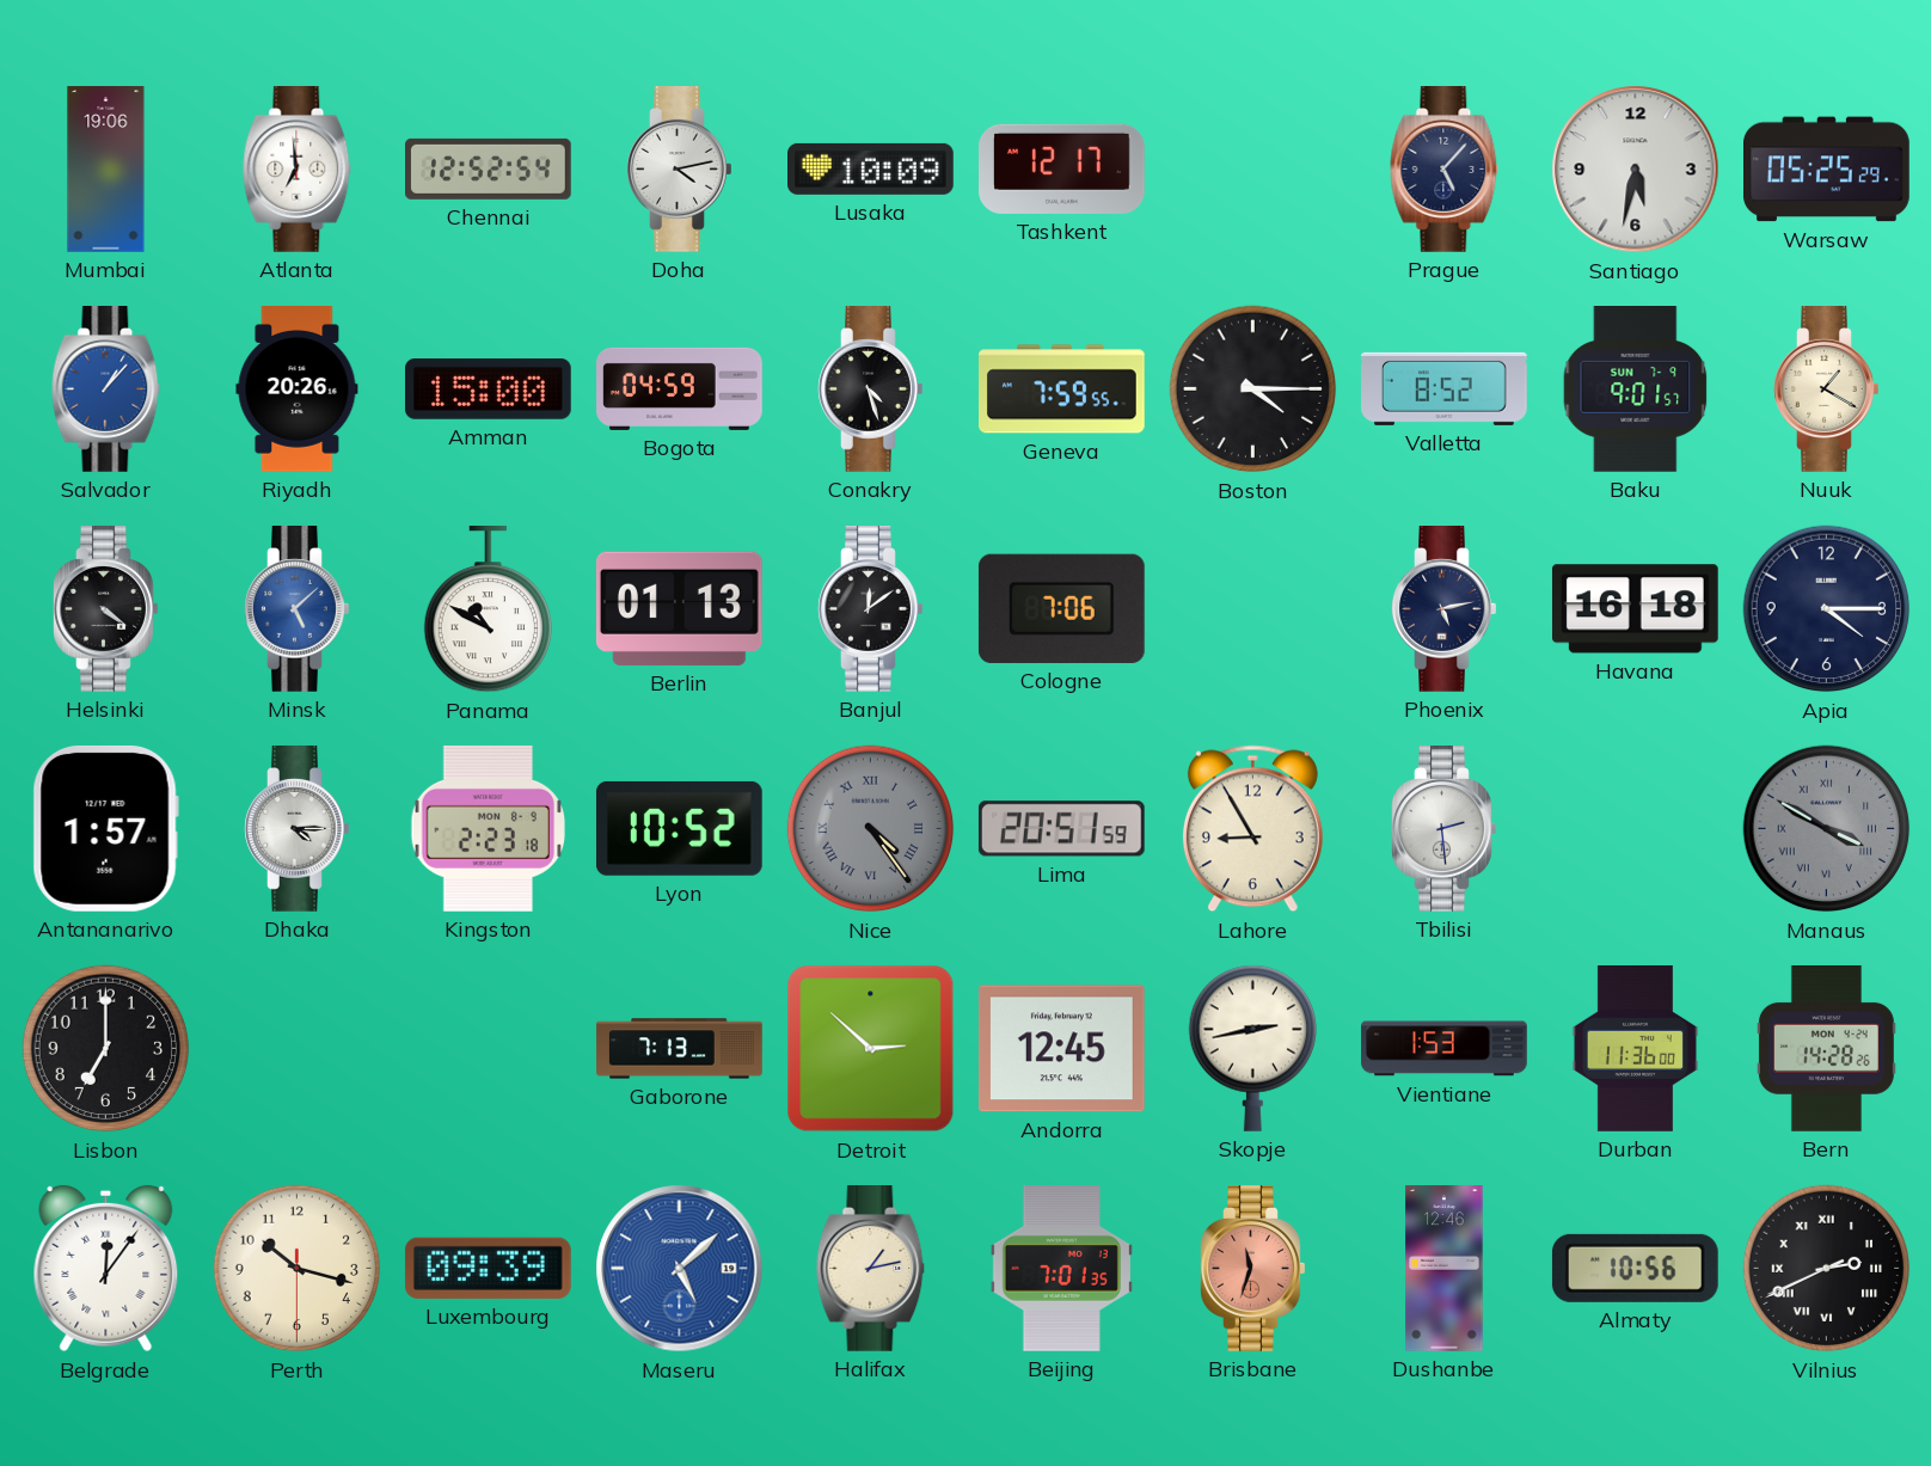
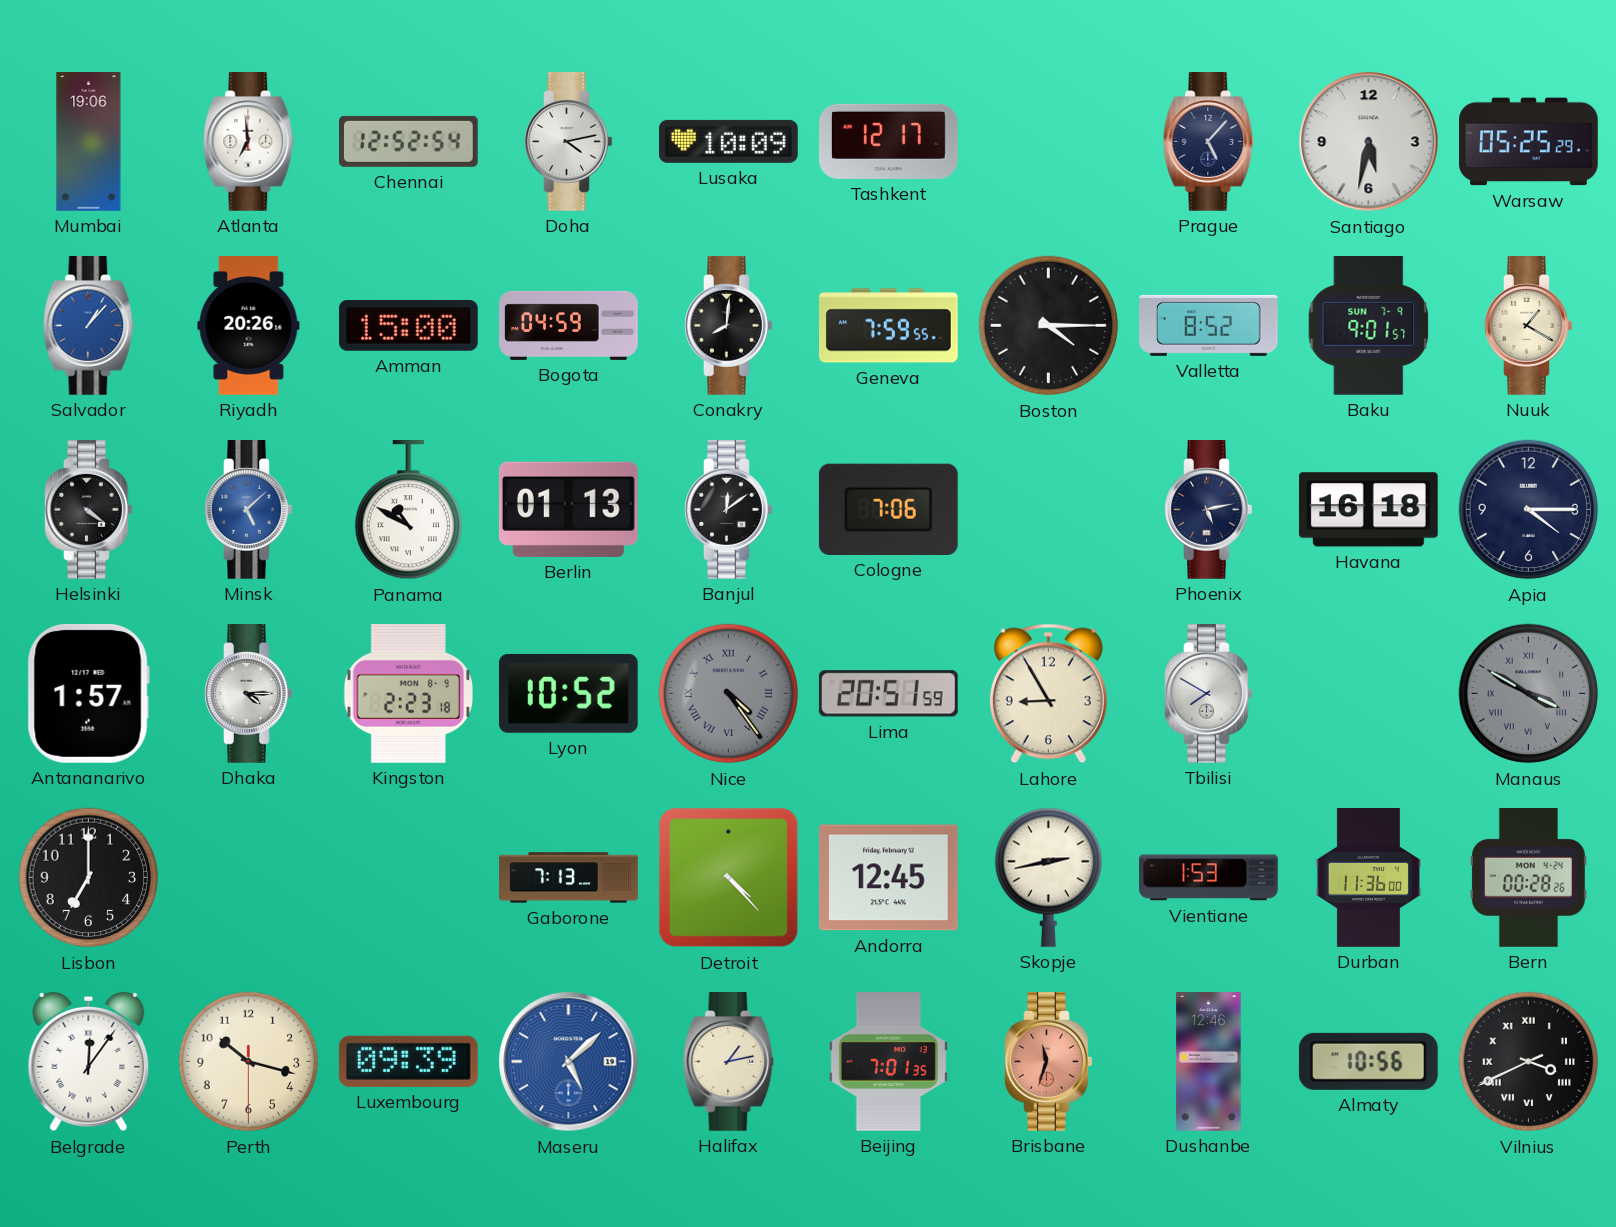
Conakry: 4:27 -> 8:01 (729, 326)
Tbilisi: 2:29 -> 7:50 (1209, 694)
Detroit: 2:52 -> 4:23 (729, 878)
Bern: 14:28 -> 00:28 (1528, 878)
Vilnius: 2:40 -> 3:40 (1529, 1062)
